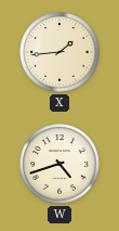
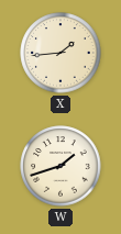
W: 4:42 -> 1:42 (61, 166)
